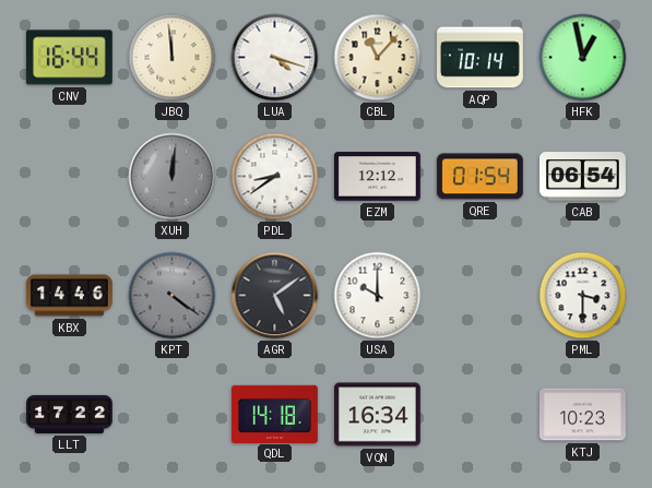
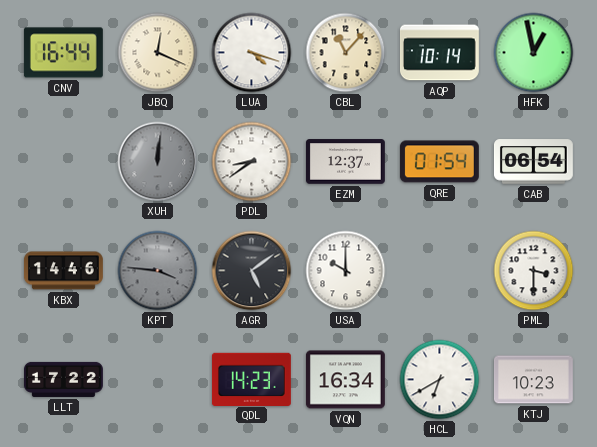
JBQ: 11:59 -> 12:19 (158, 53)
EZM: 12:12 -> 12:37 (345, 162)
KPT: 4:21 -> 3:46 (158, 271)
QDL: 14:18 -> 14:23 (251, 379)
HCL: none -> 6:40 (440, 380)
